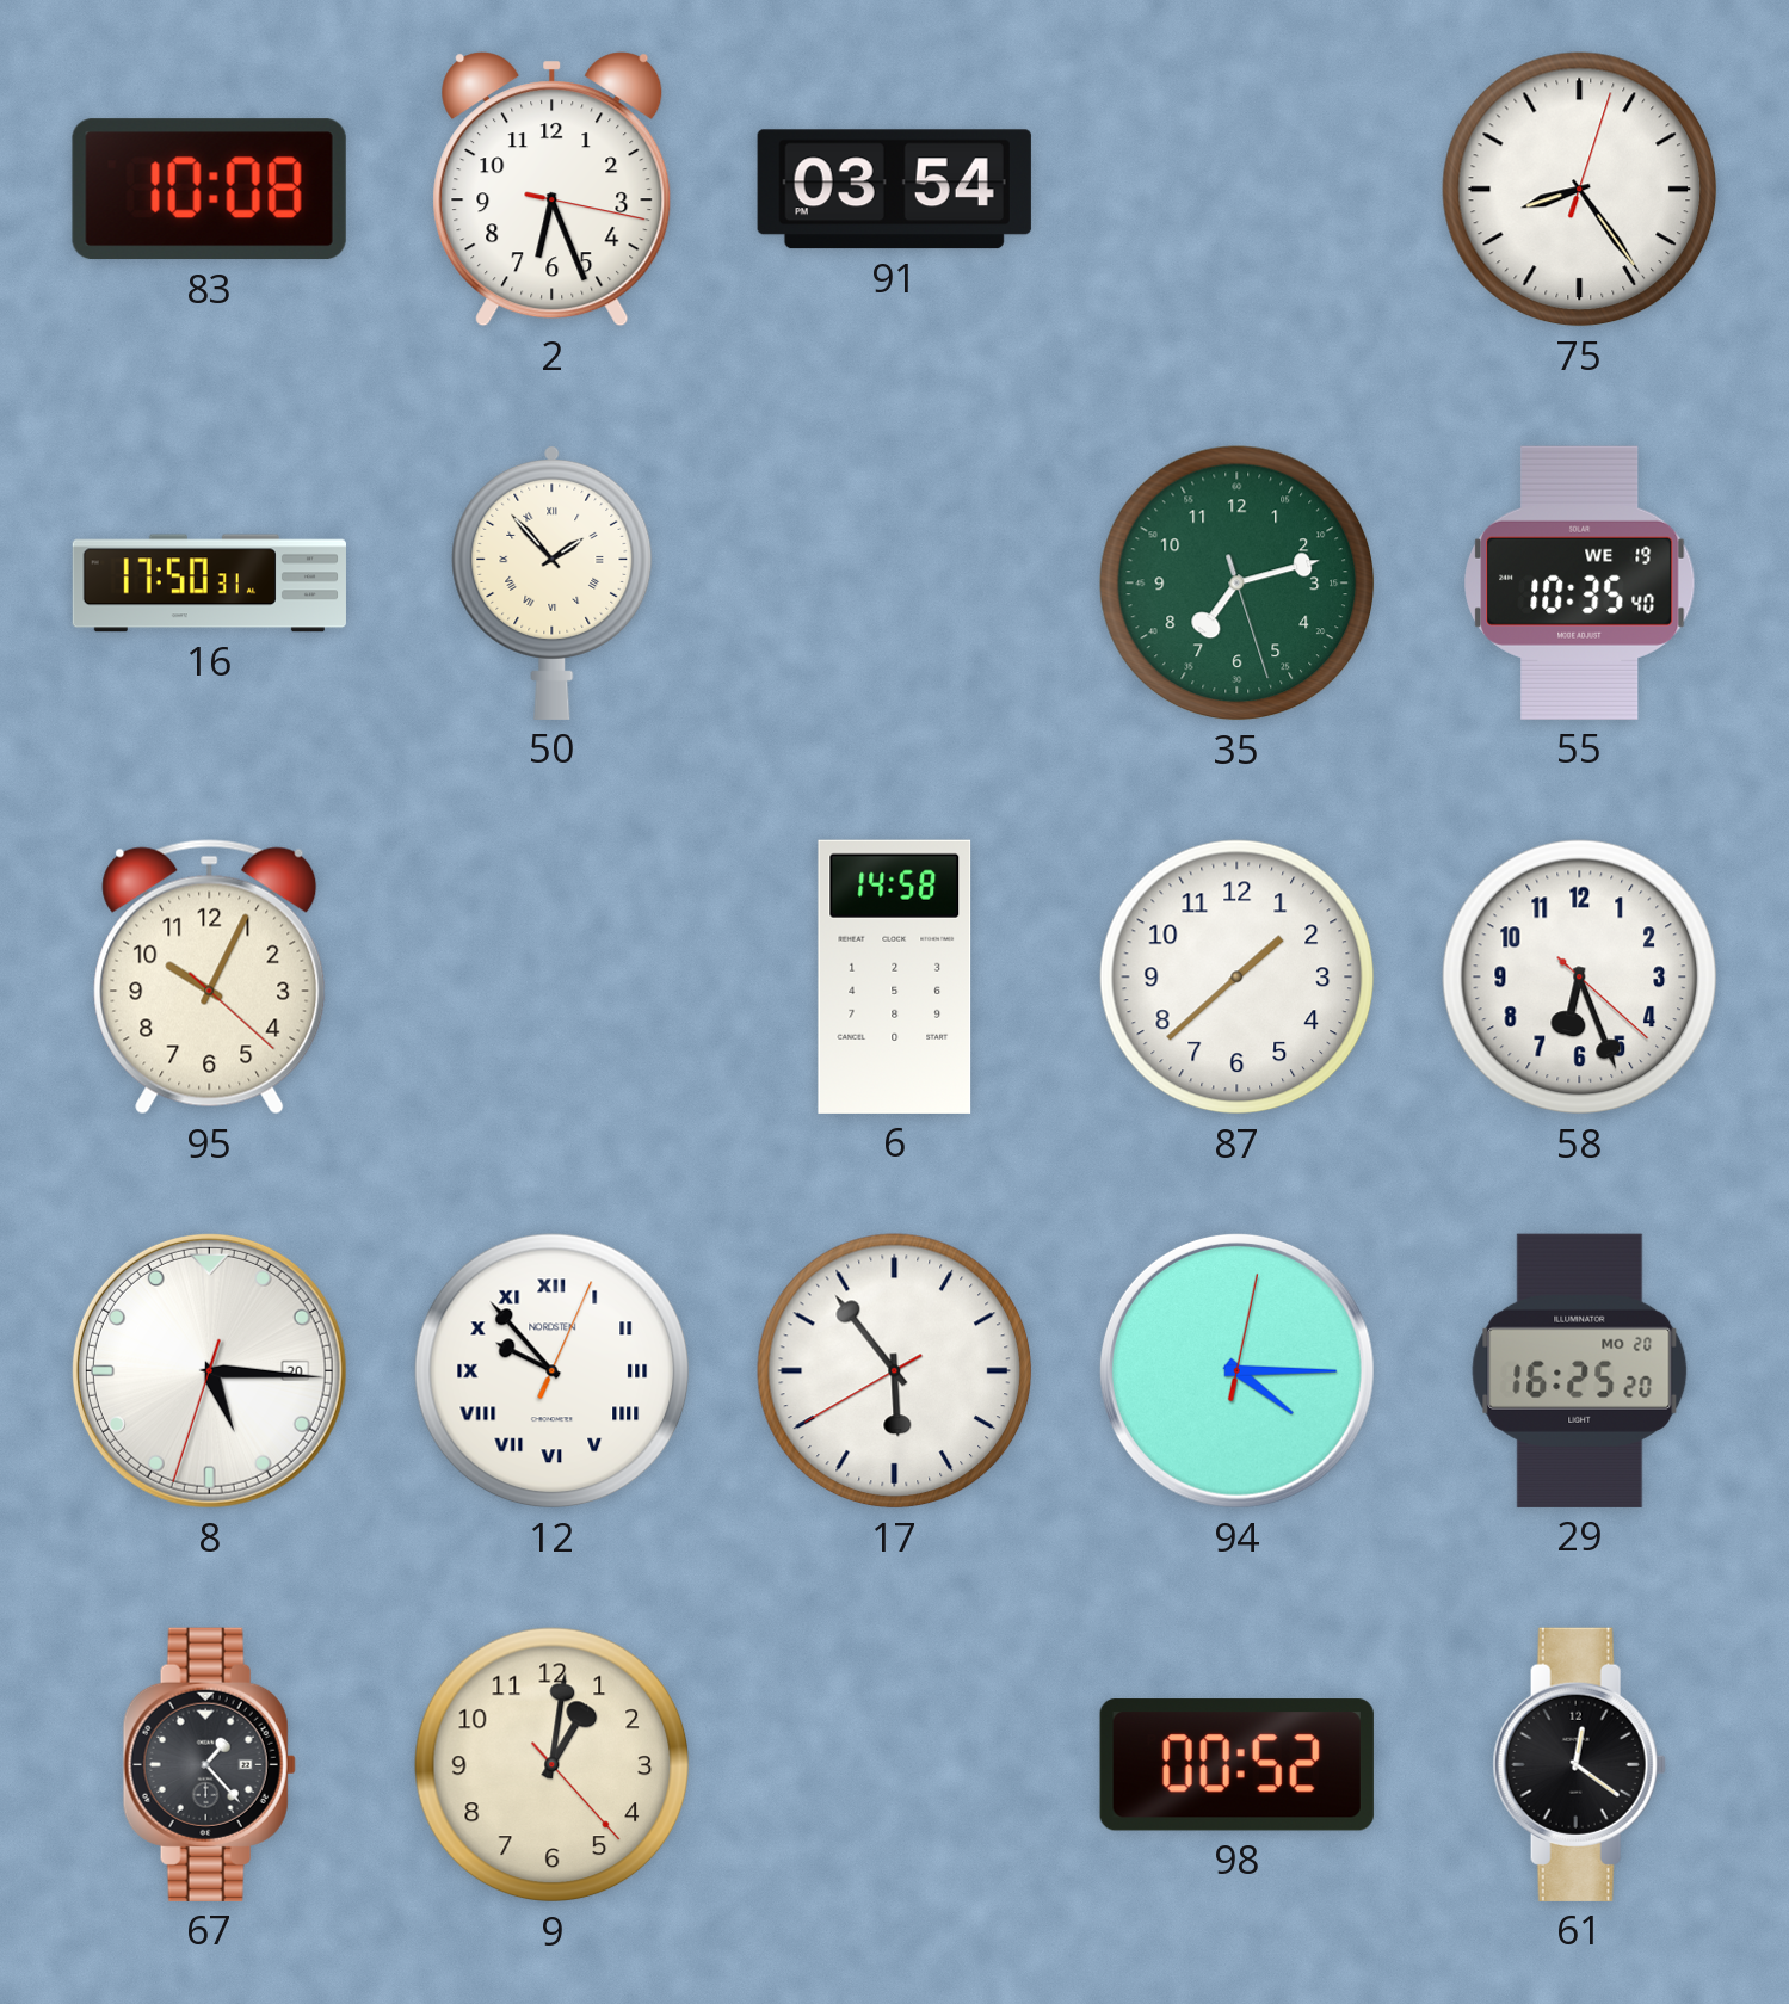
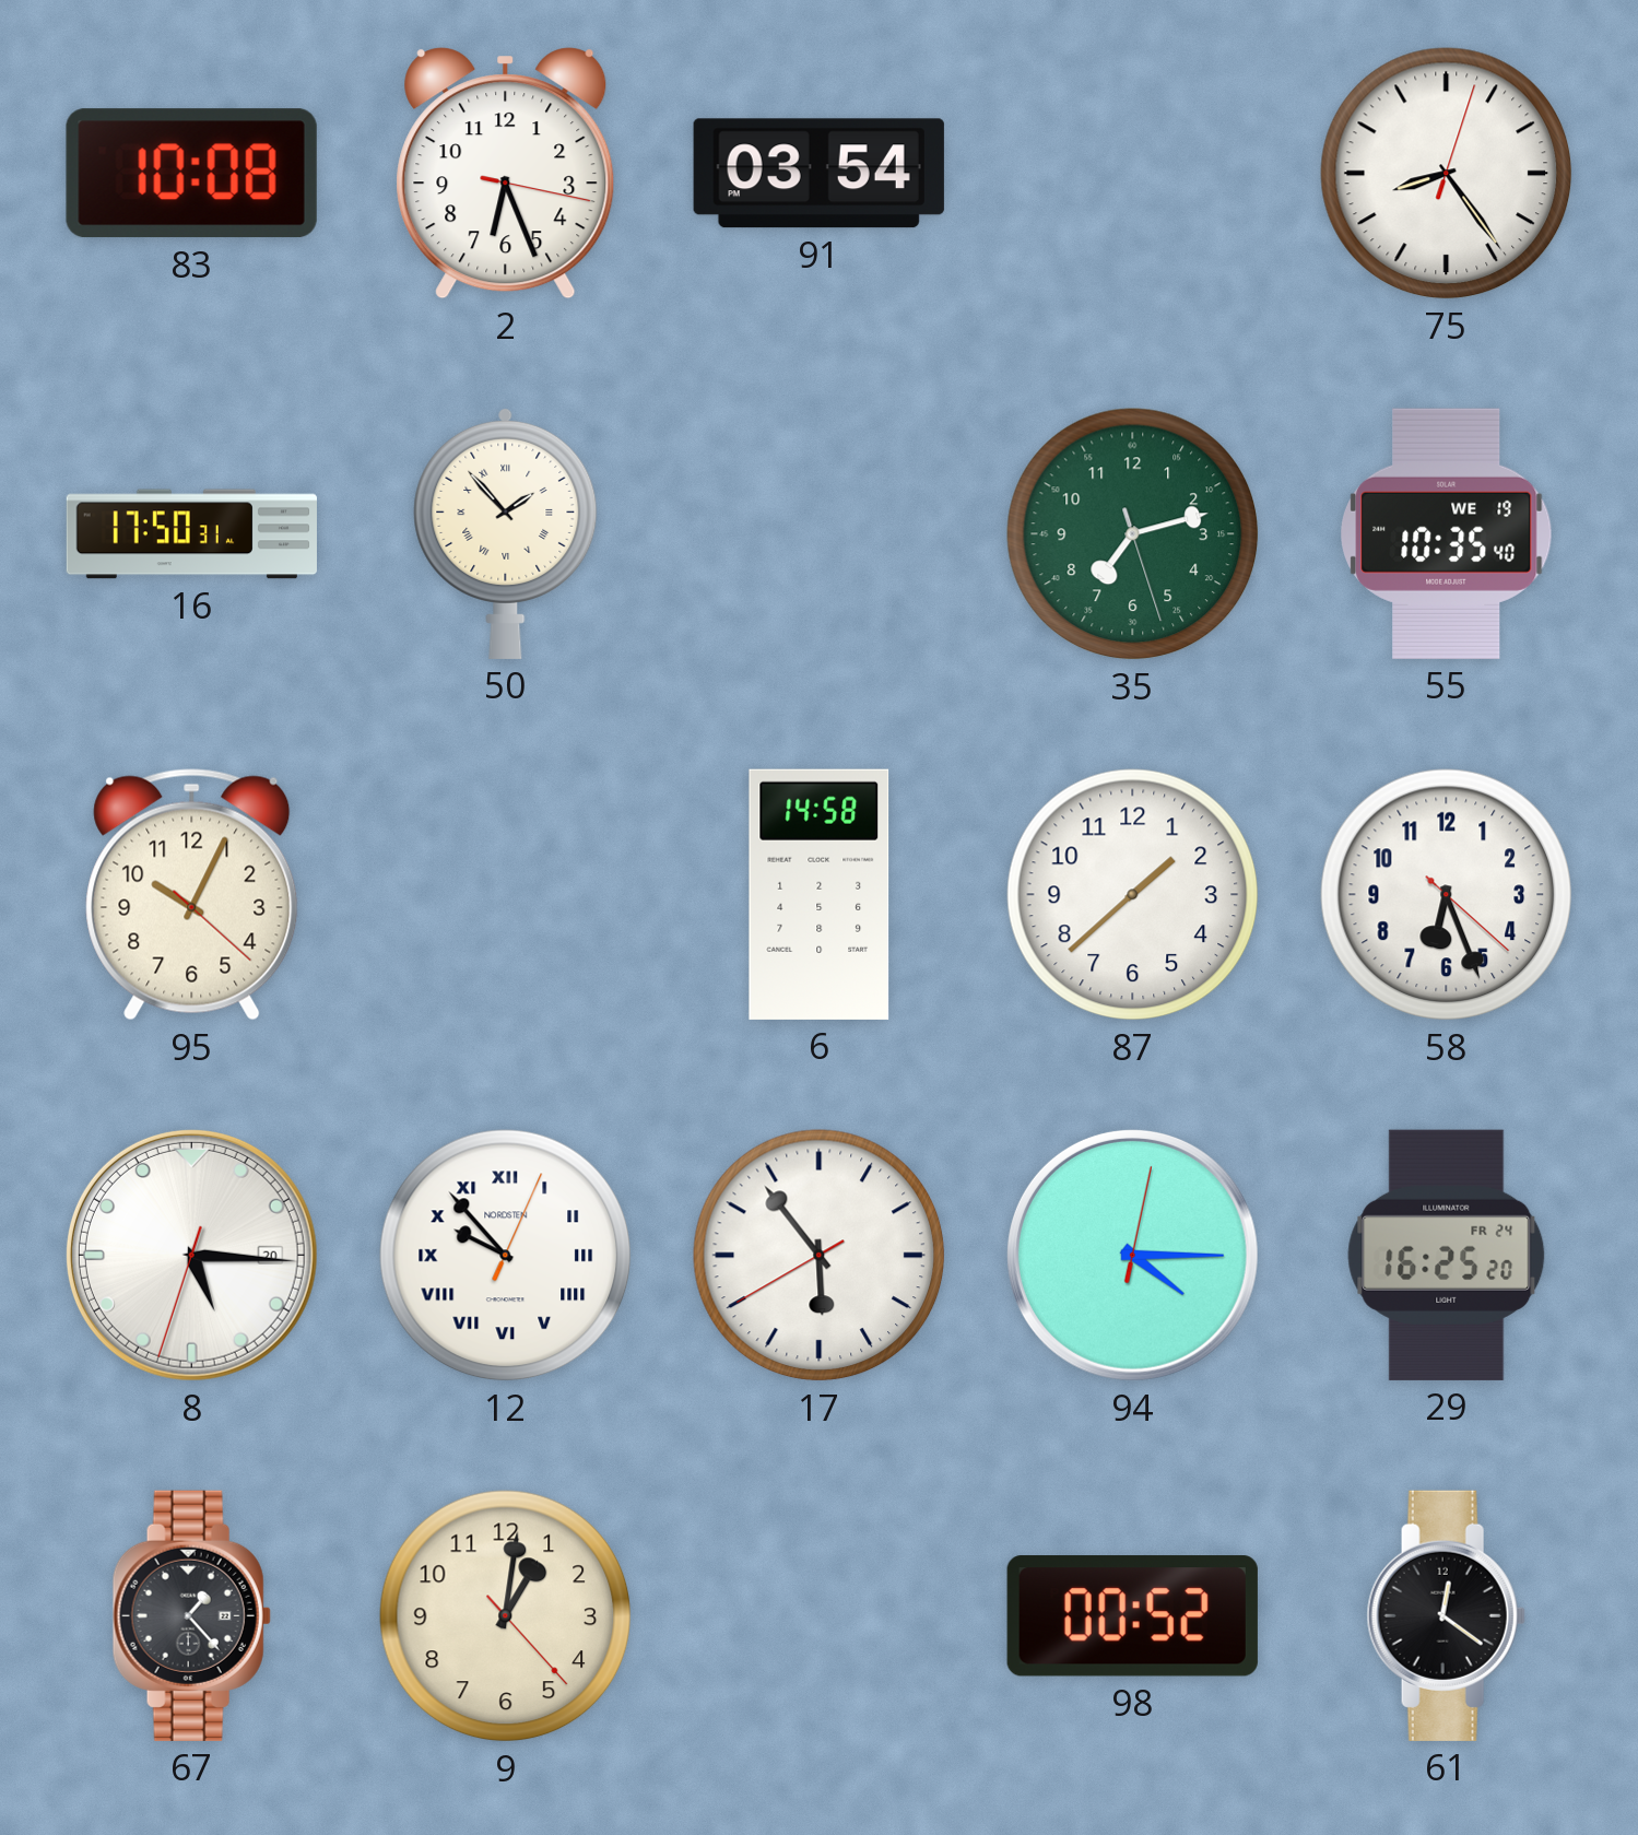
29 date: MO 20 -> FR 24 (1447, 1255)
